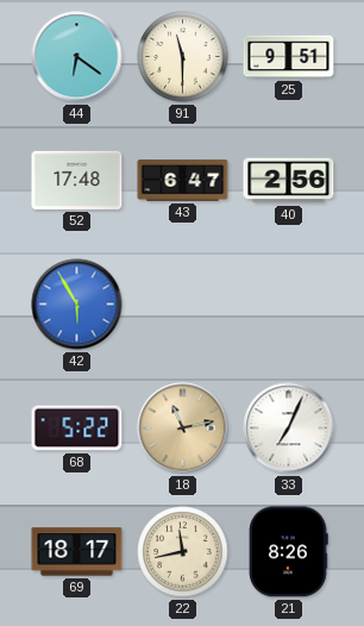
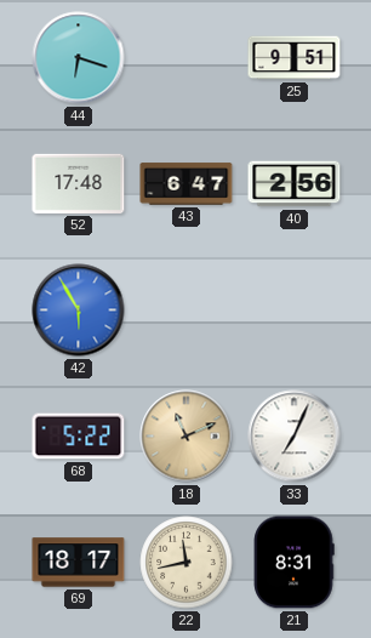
44: 6:21 -> 6:18 (79, 58)
91: 11:30 -> none (183, 57)
18: 11:13 -> 11:11 (187, 437)
21: 8:26 -> 8:31 (295, 563)
